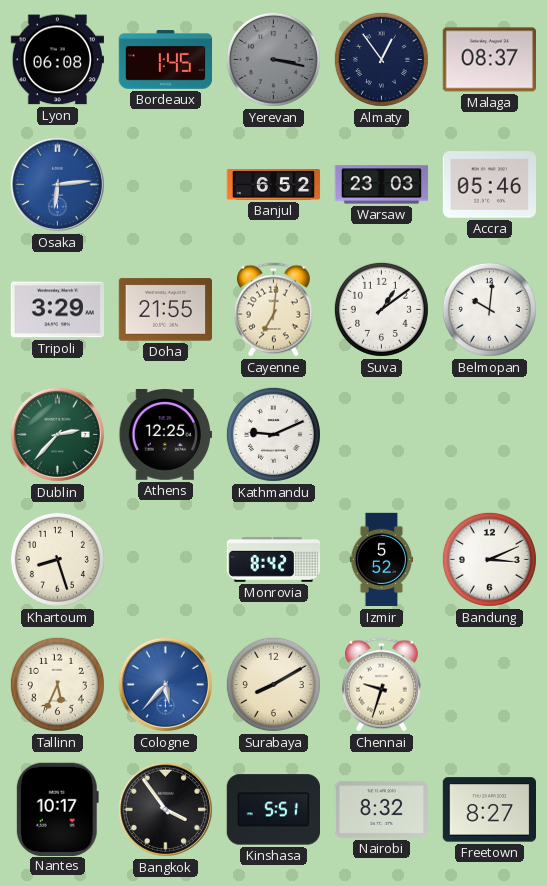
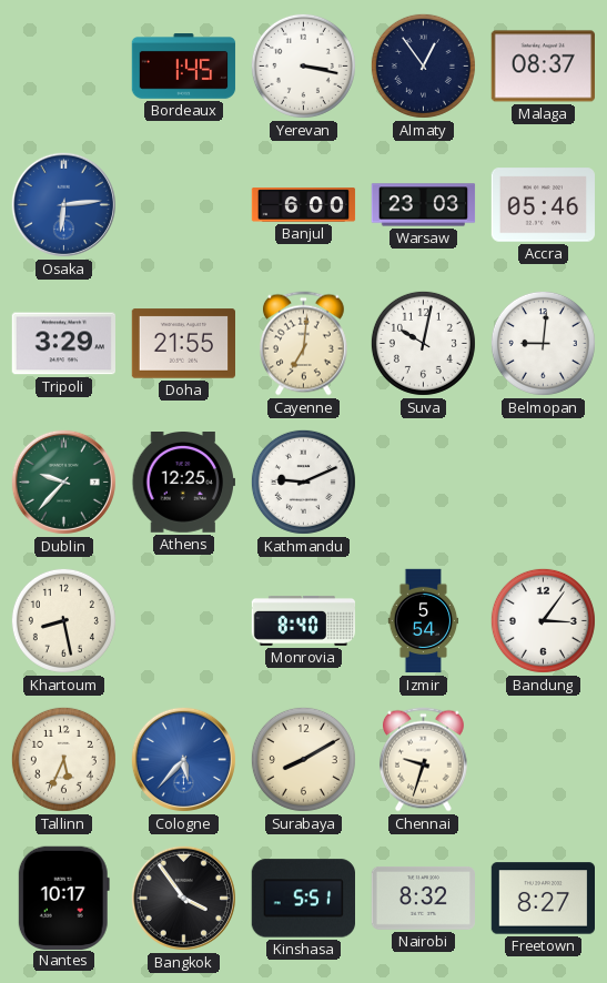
Lyon: 06:08 -> none (57, 60)
Yerevan dial: grey -> white (303, 65)
Banjul: 6:52 -> 6:00 (304, 205)
Suva: 1:09 -> 10:02 (423, 343)
Belmopan: 10:01 -> 9:01 (543, 343)
Dublin: 2:37 -> 9:37 (63, 482)
Khartoum: 8:27 -> 8:28 (63, 620)
Monrovia: 8:42 -> 8:40 (304, 620)
Izmir: 5:52 -> 5:54 (424, 621)
Bandung: 3:11 -> 3:06 (543, 620)
